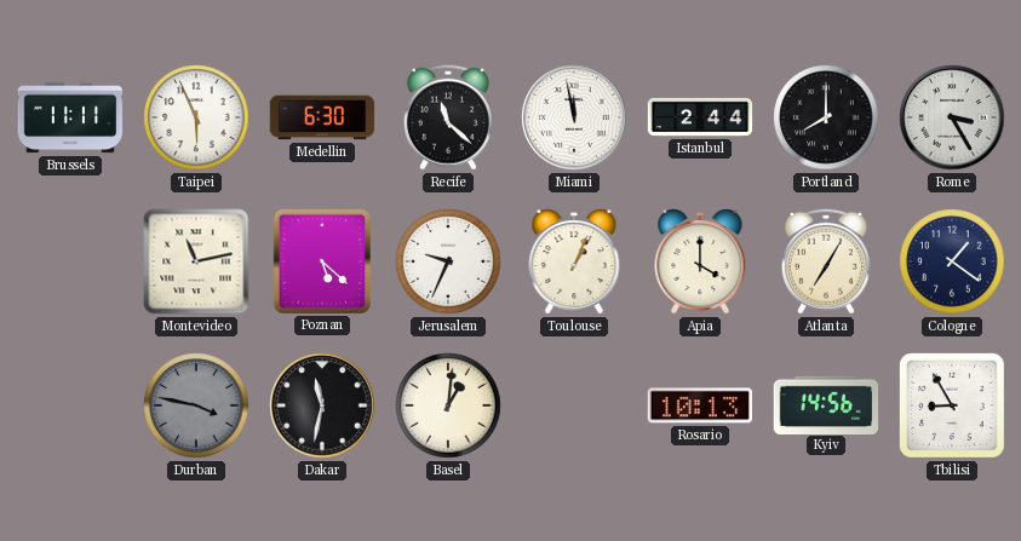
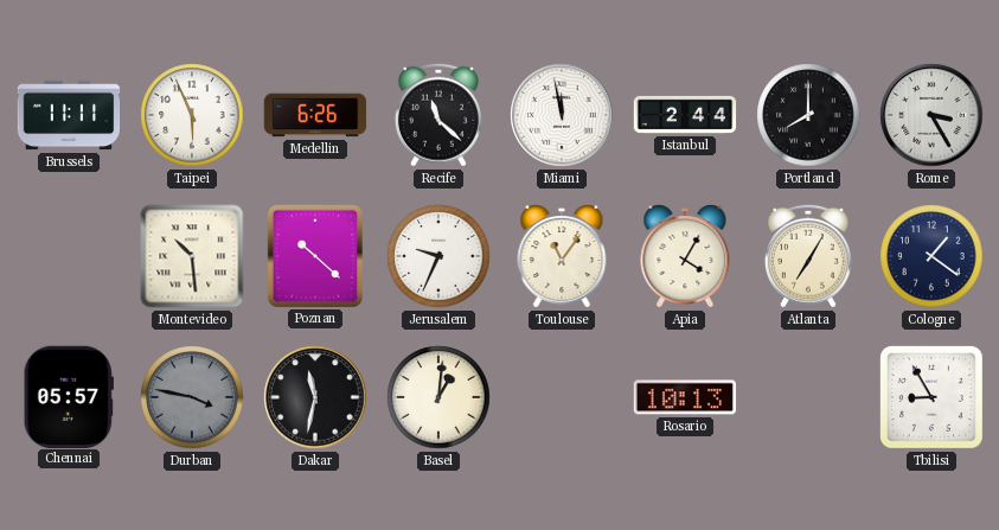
Medellin: 6:30 -> 6:26 (315, 115)
Montevideo: 11:13 -> 10:29 (192, 256)
Poznan: 5:22 -> 10:22 (315, 255)
Toulouse: 1:04 -> 11:06 (562, 257)
Apia: 4:00 -> 4:05 (685, 257)
Chennai: none -> 05:57 (69, 396)
Kyiv: 14:56 -> none (826, 404)
